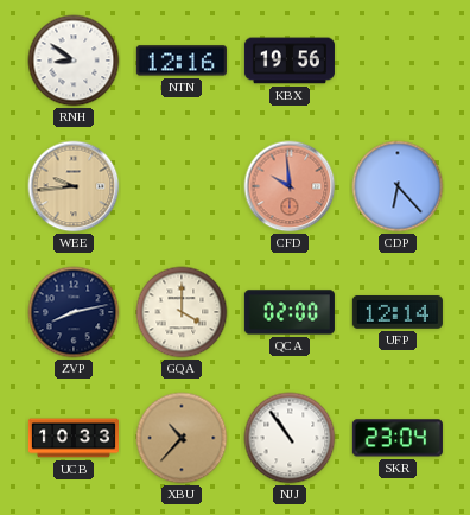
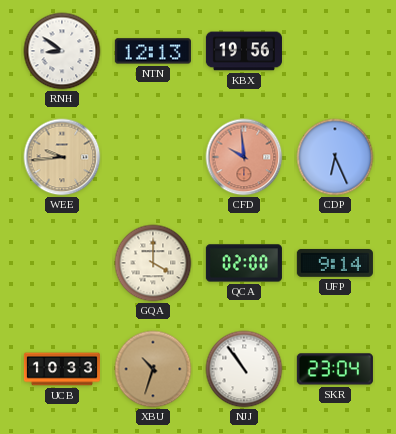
NTN: 12:16 -> 12:13 (153, 51)
CDP: 6:23 -> 6:26 (335, 157)
ZVP: 8:13 -> none (74, 312)
UFP: 12:14 -> 9:14 (335, 263)
XBU: 10:37 -> 10:33 (153, 369)
